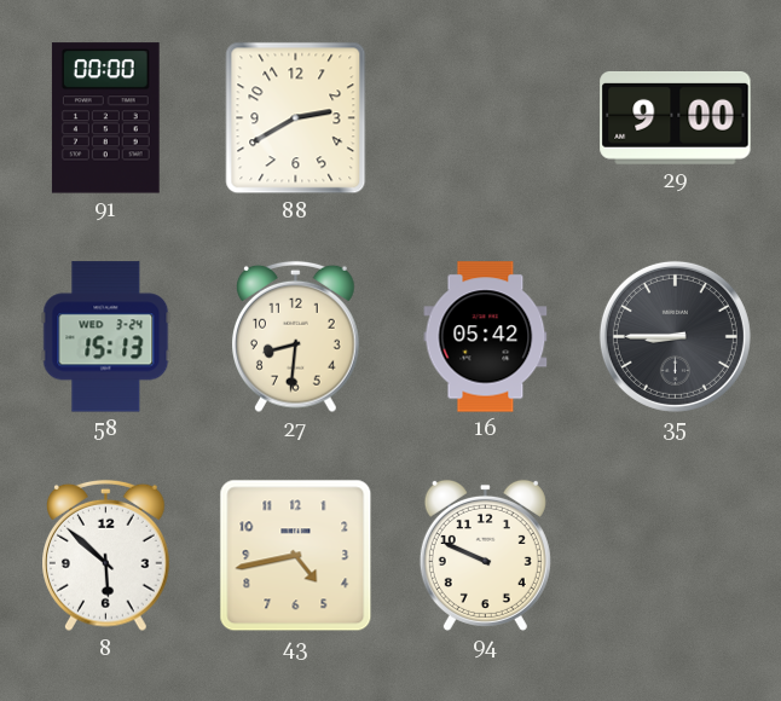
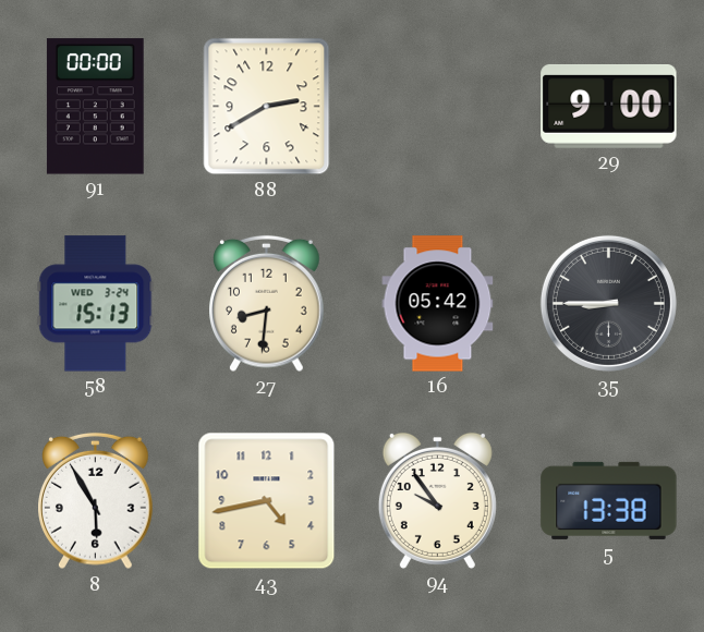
8: 5:52 -> 5:55 (96, 501)
94: 9:49 -> 9:54 (437, 500)
5: none -> 13:38 (609, 500)
